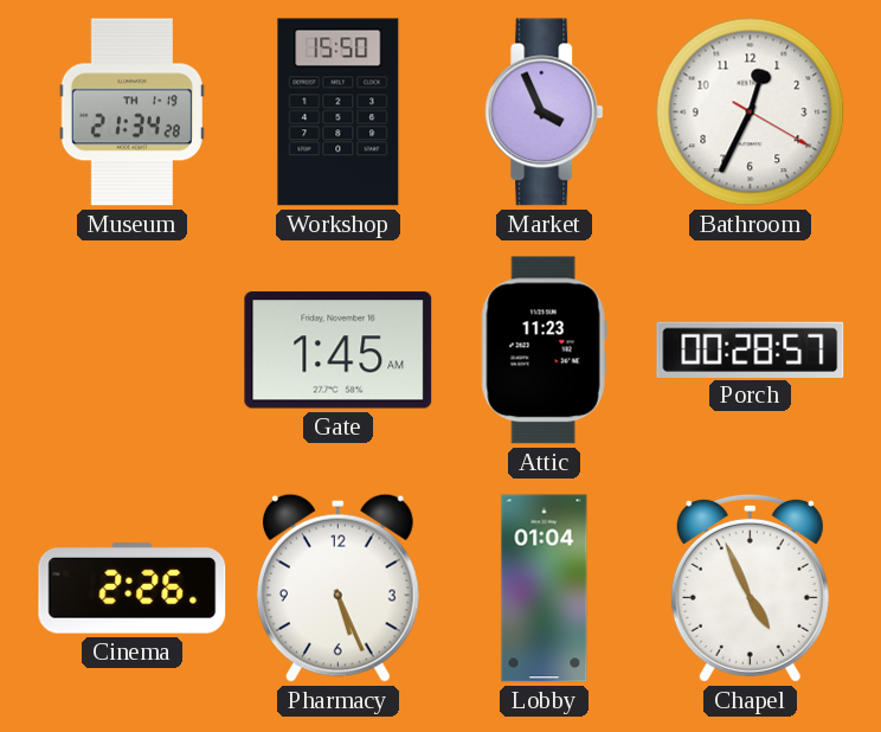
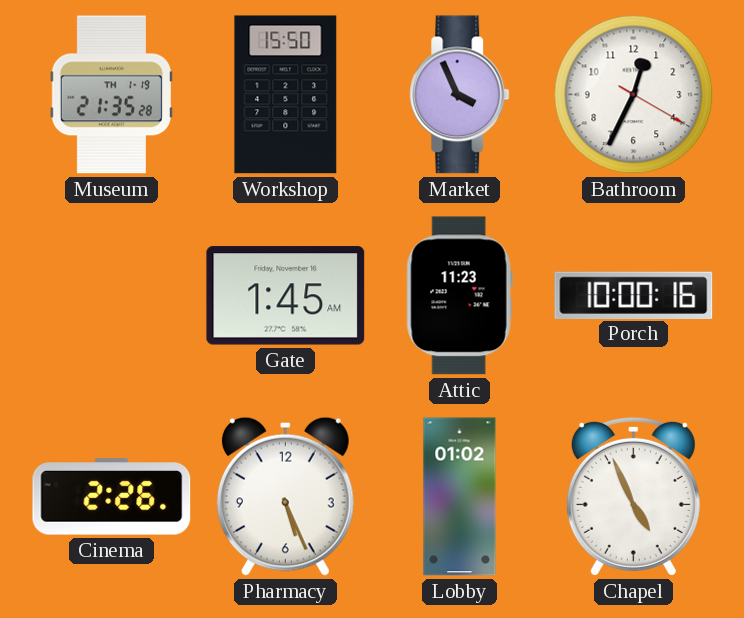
Museum: 21:34 -> 21:35 (111, 95)
Porch: 00:28 -> 10:00 (634, 295)
Lobby: 01:04 -> 01:02 (460, 497)
